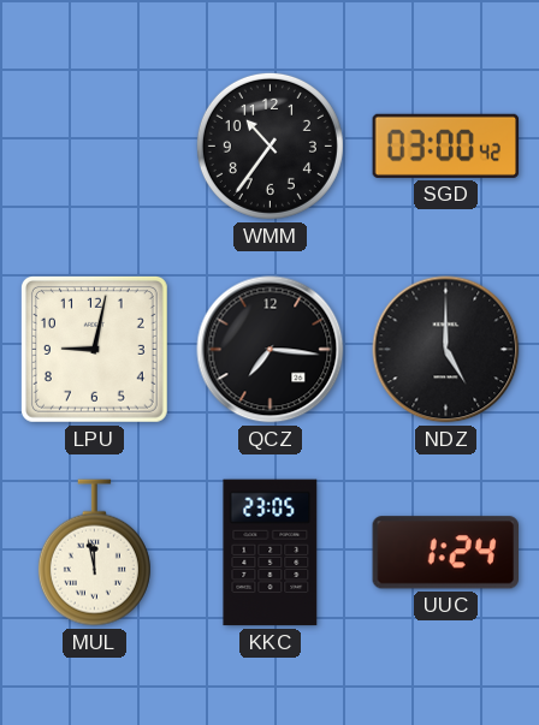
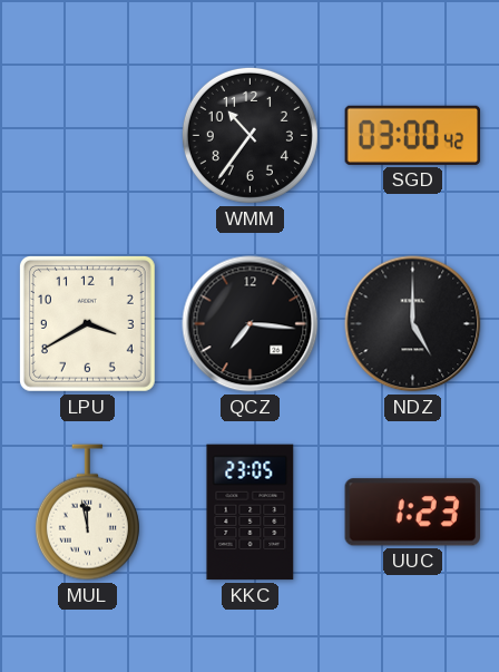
LPU: 9:02 -> 3:40 (87, 323)
UUC: 1:24 -> 1:23 (412, 513)
